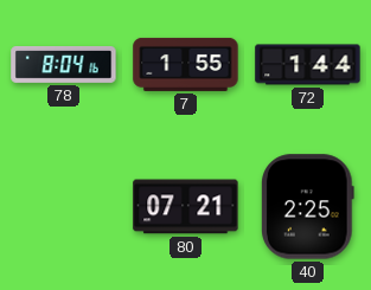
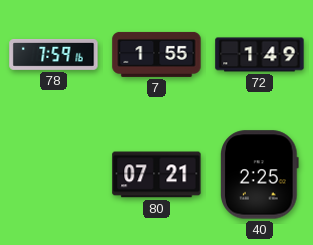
78: 8:04 -> 7:59 (54, 55)
72: 1:44 -> 1:49 (260, 55)
